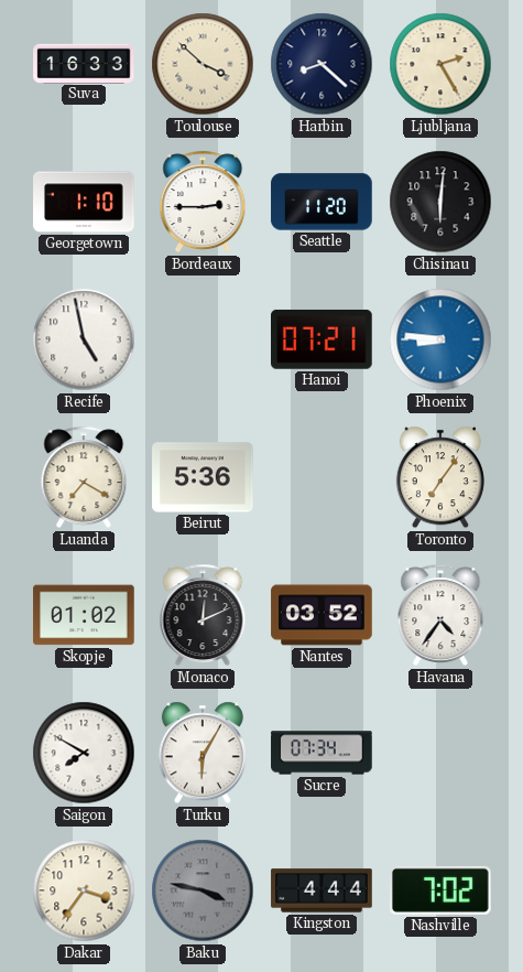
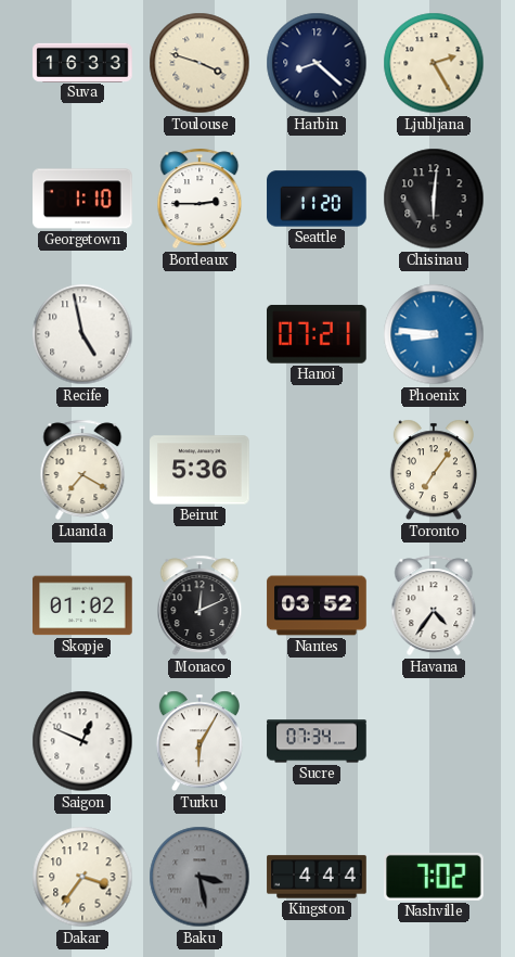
Toulouse: 3:52 -> 3:48 (199, 63)
Saigon: 7:50 -> 12:49 (82, 741)
Baku: 3:47 -> 3:28 (199, 877)
